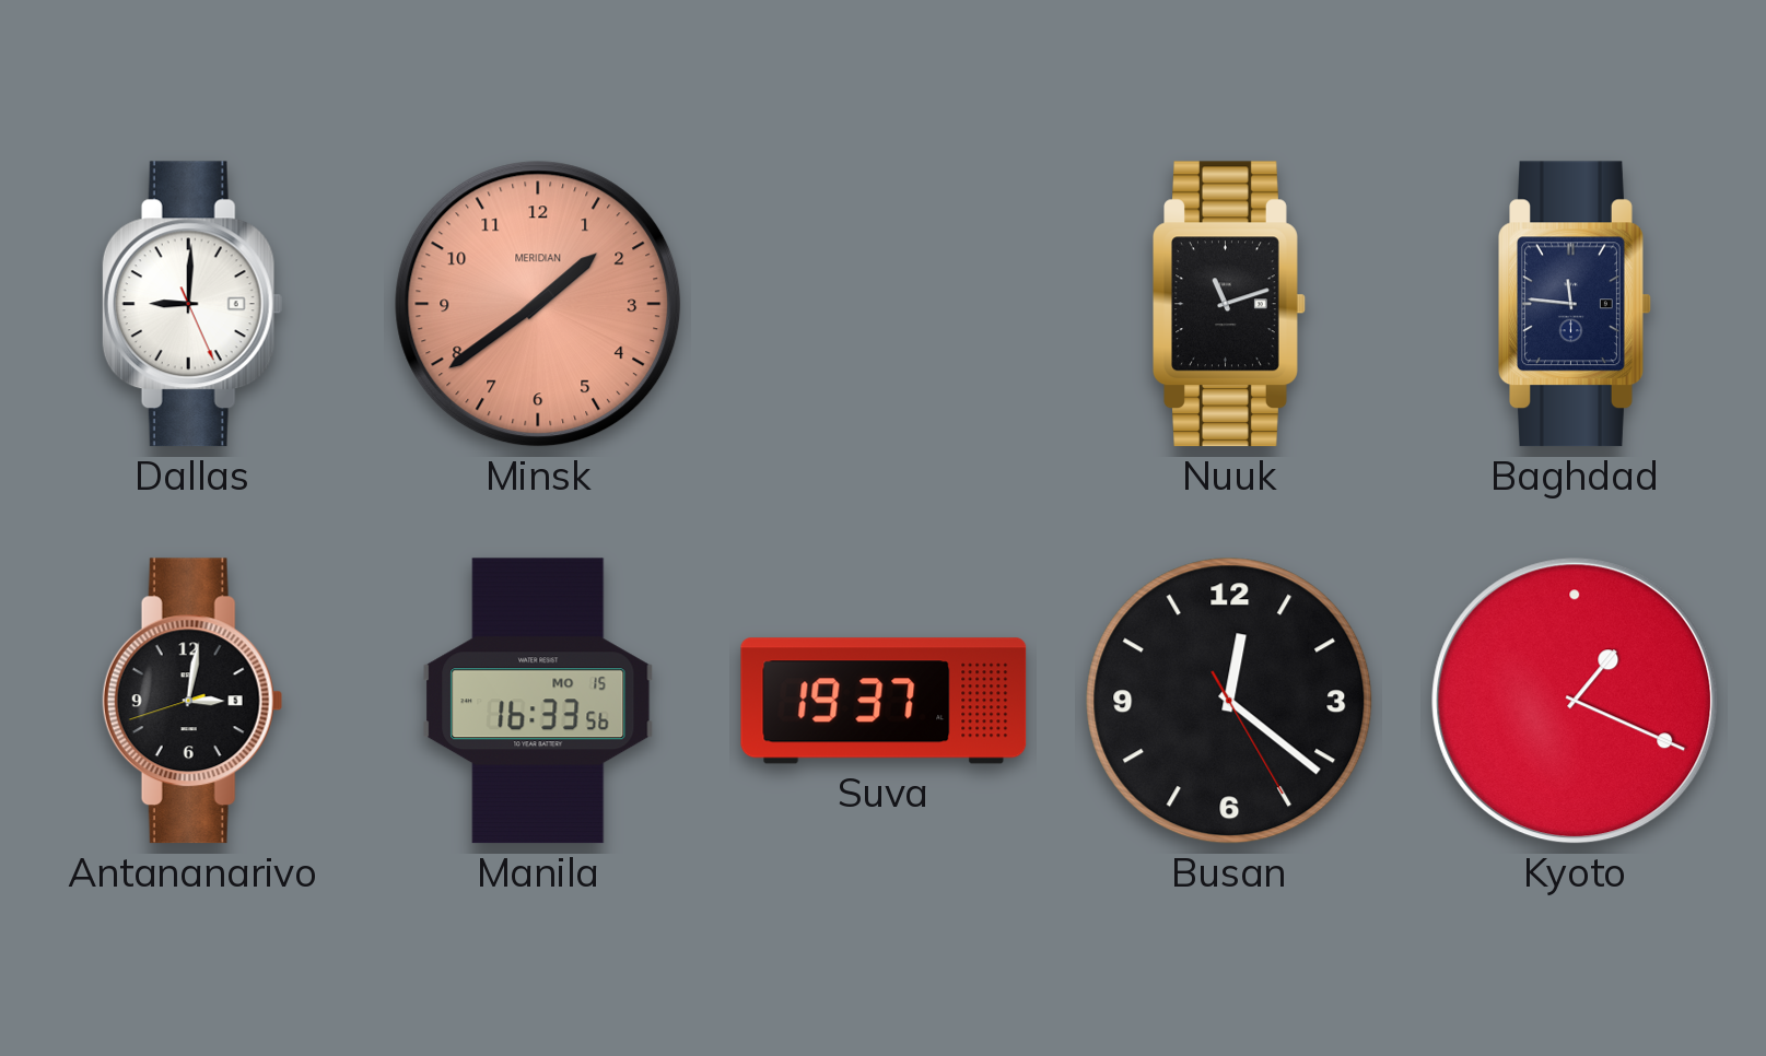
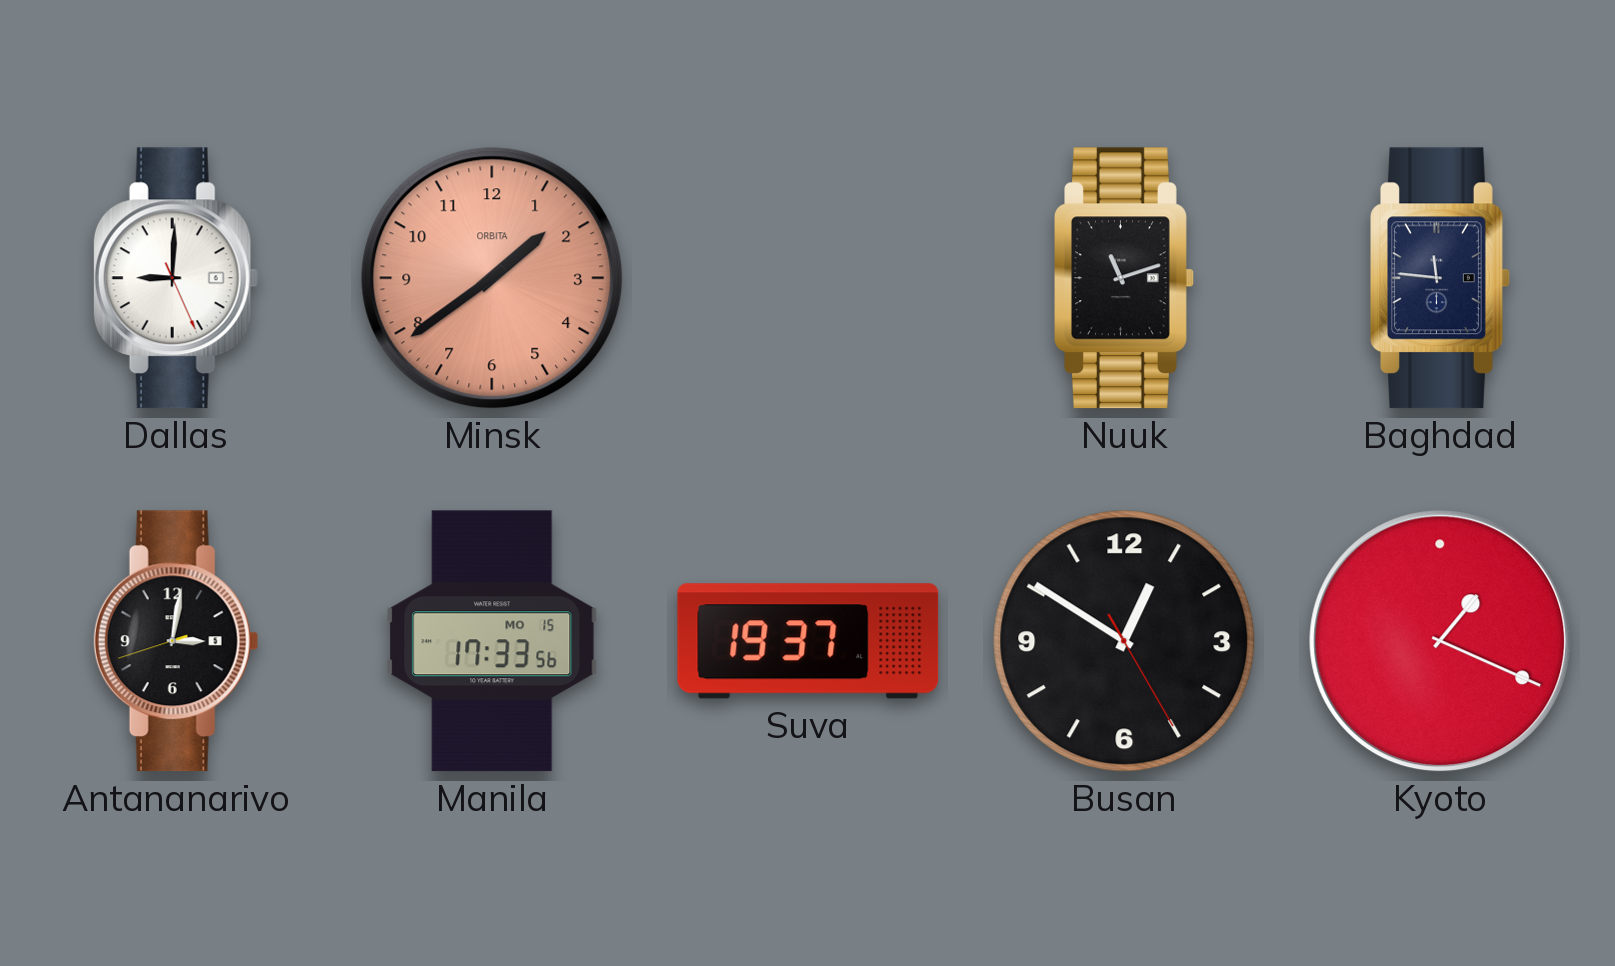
Minsk brand: MERIDIAN -> ORBITA (492, 278)
Manila: 16:33 -> 17:33 (492, 641)
Busan: 12:21 -> 12:50 (1124, 641)
